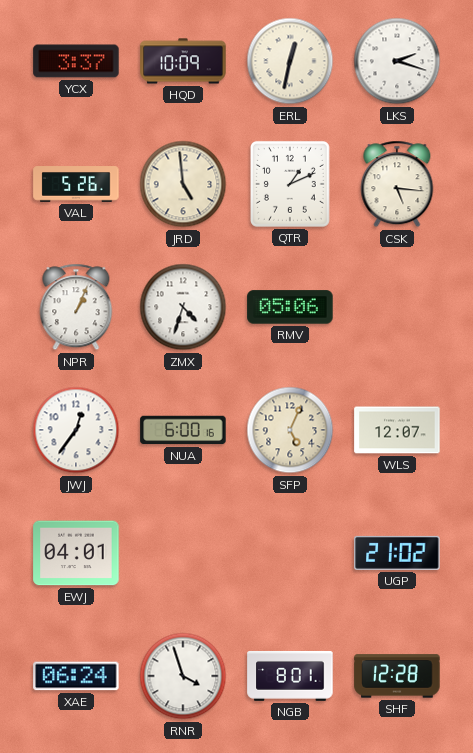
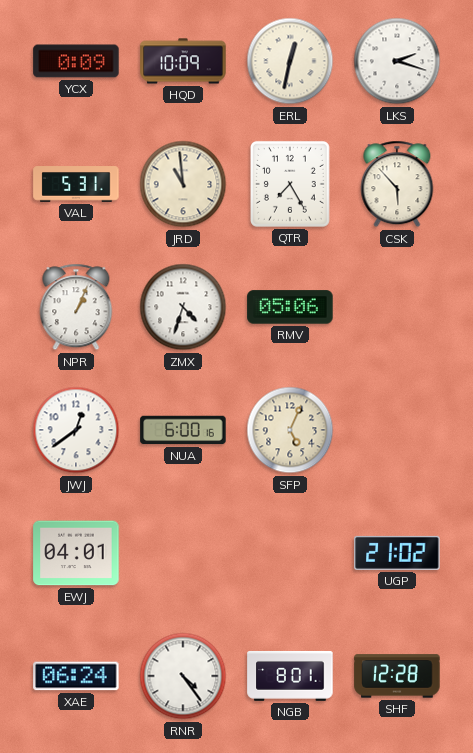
YCX: 3:37 -> 0:09 (76, 61)
VAL: 5:26 -> 5:31 (76, 184)
JRD: 4:59 -> 10:59 (183, 184)
QTR: 1:11 -> 7:25 (290, 184)
CSK: 5:16 -> 5:53 (397, 184)
JWJ: 12:36 -> 12:39 (76, 430)
WLS: 12:07 -> none (397, 430)
RNR: 3:57 -> 4:24 (183, 676)
